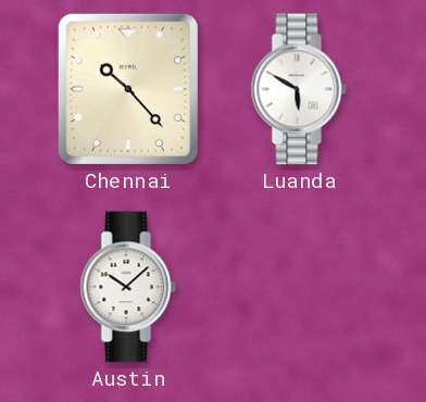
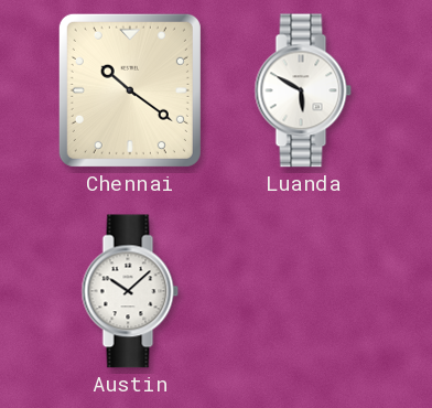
Chennai: 10:23 -> 10:21 (130, 90)
